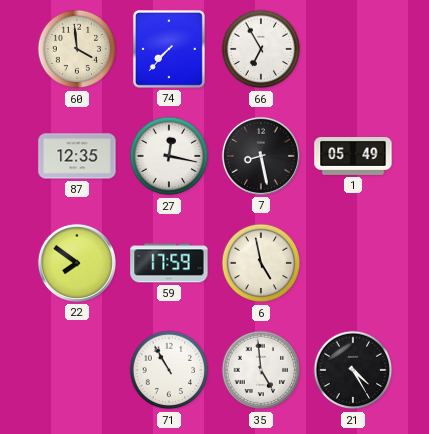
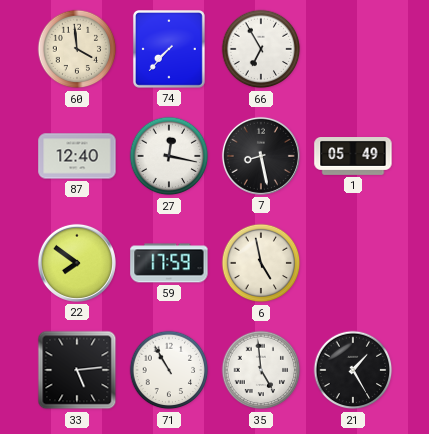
87: 12:35 -> 12:40 (77, 156)
33: none -> 5:14 (77, 370)
21: 4:25 -> 1:25 (353, 370)
